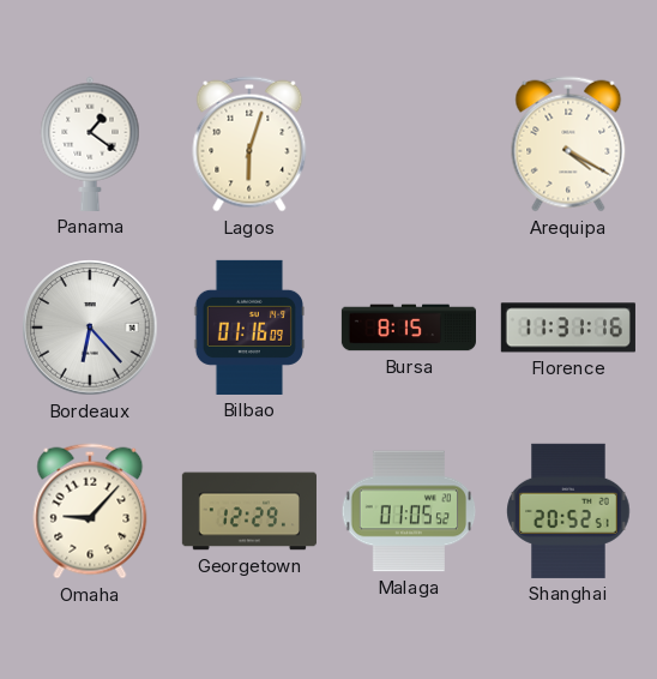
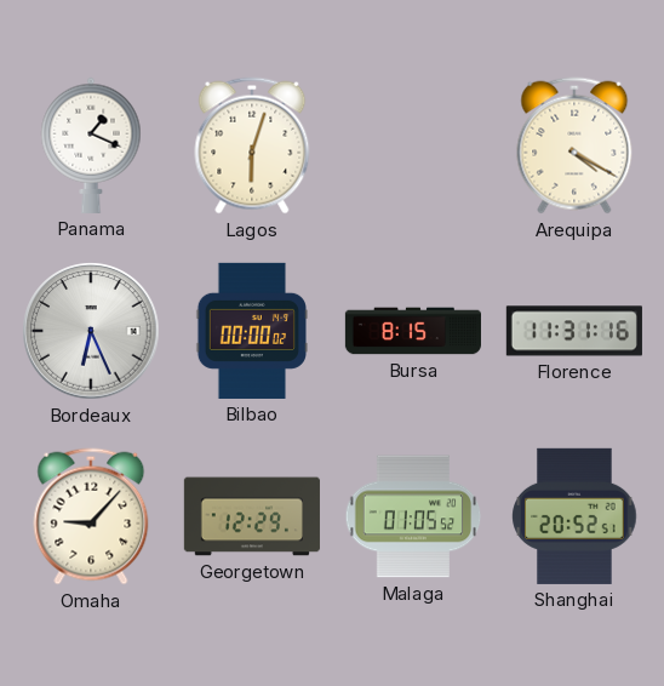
Panama: 1:21 -> 1:19 (91, 145)
Bordeaux: 6:23 -> 6:26 (91, 331)
Bilbao: 01:16 -> 00:00 (251, 331)
